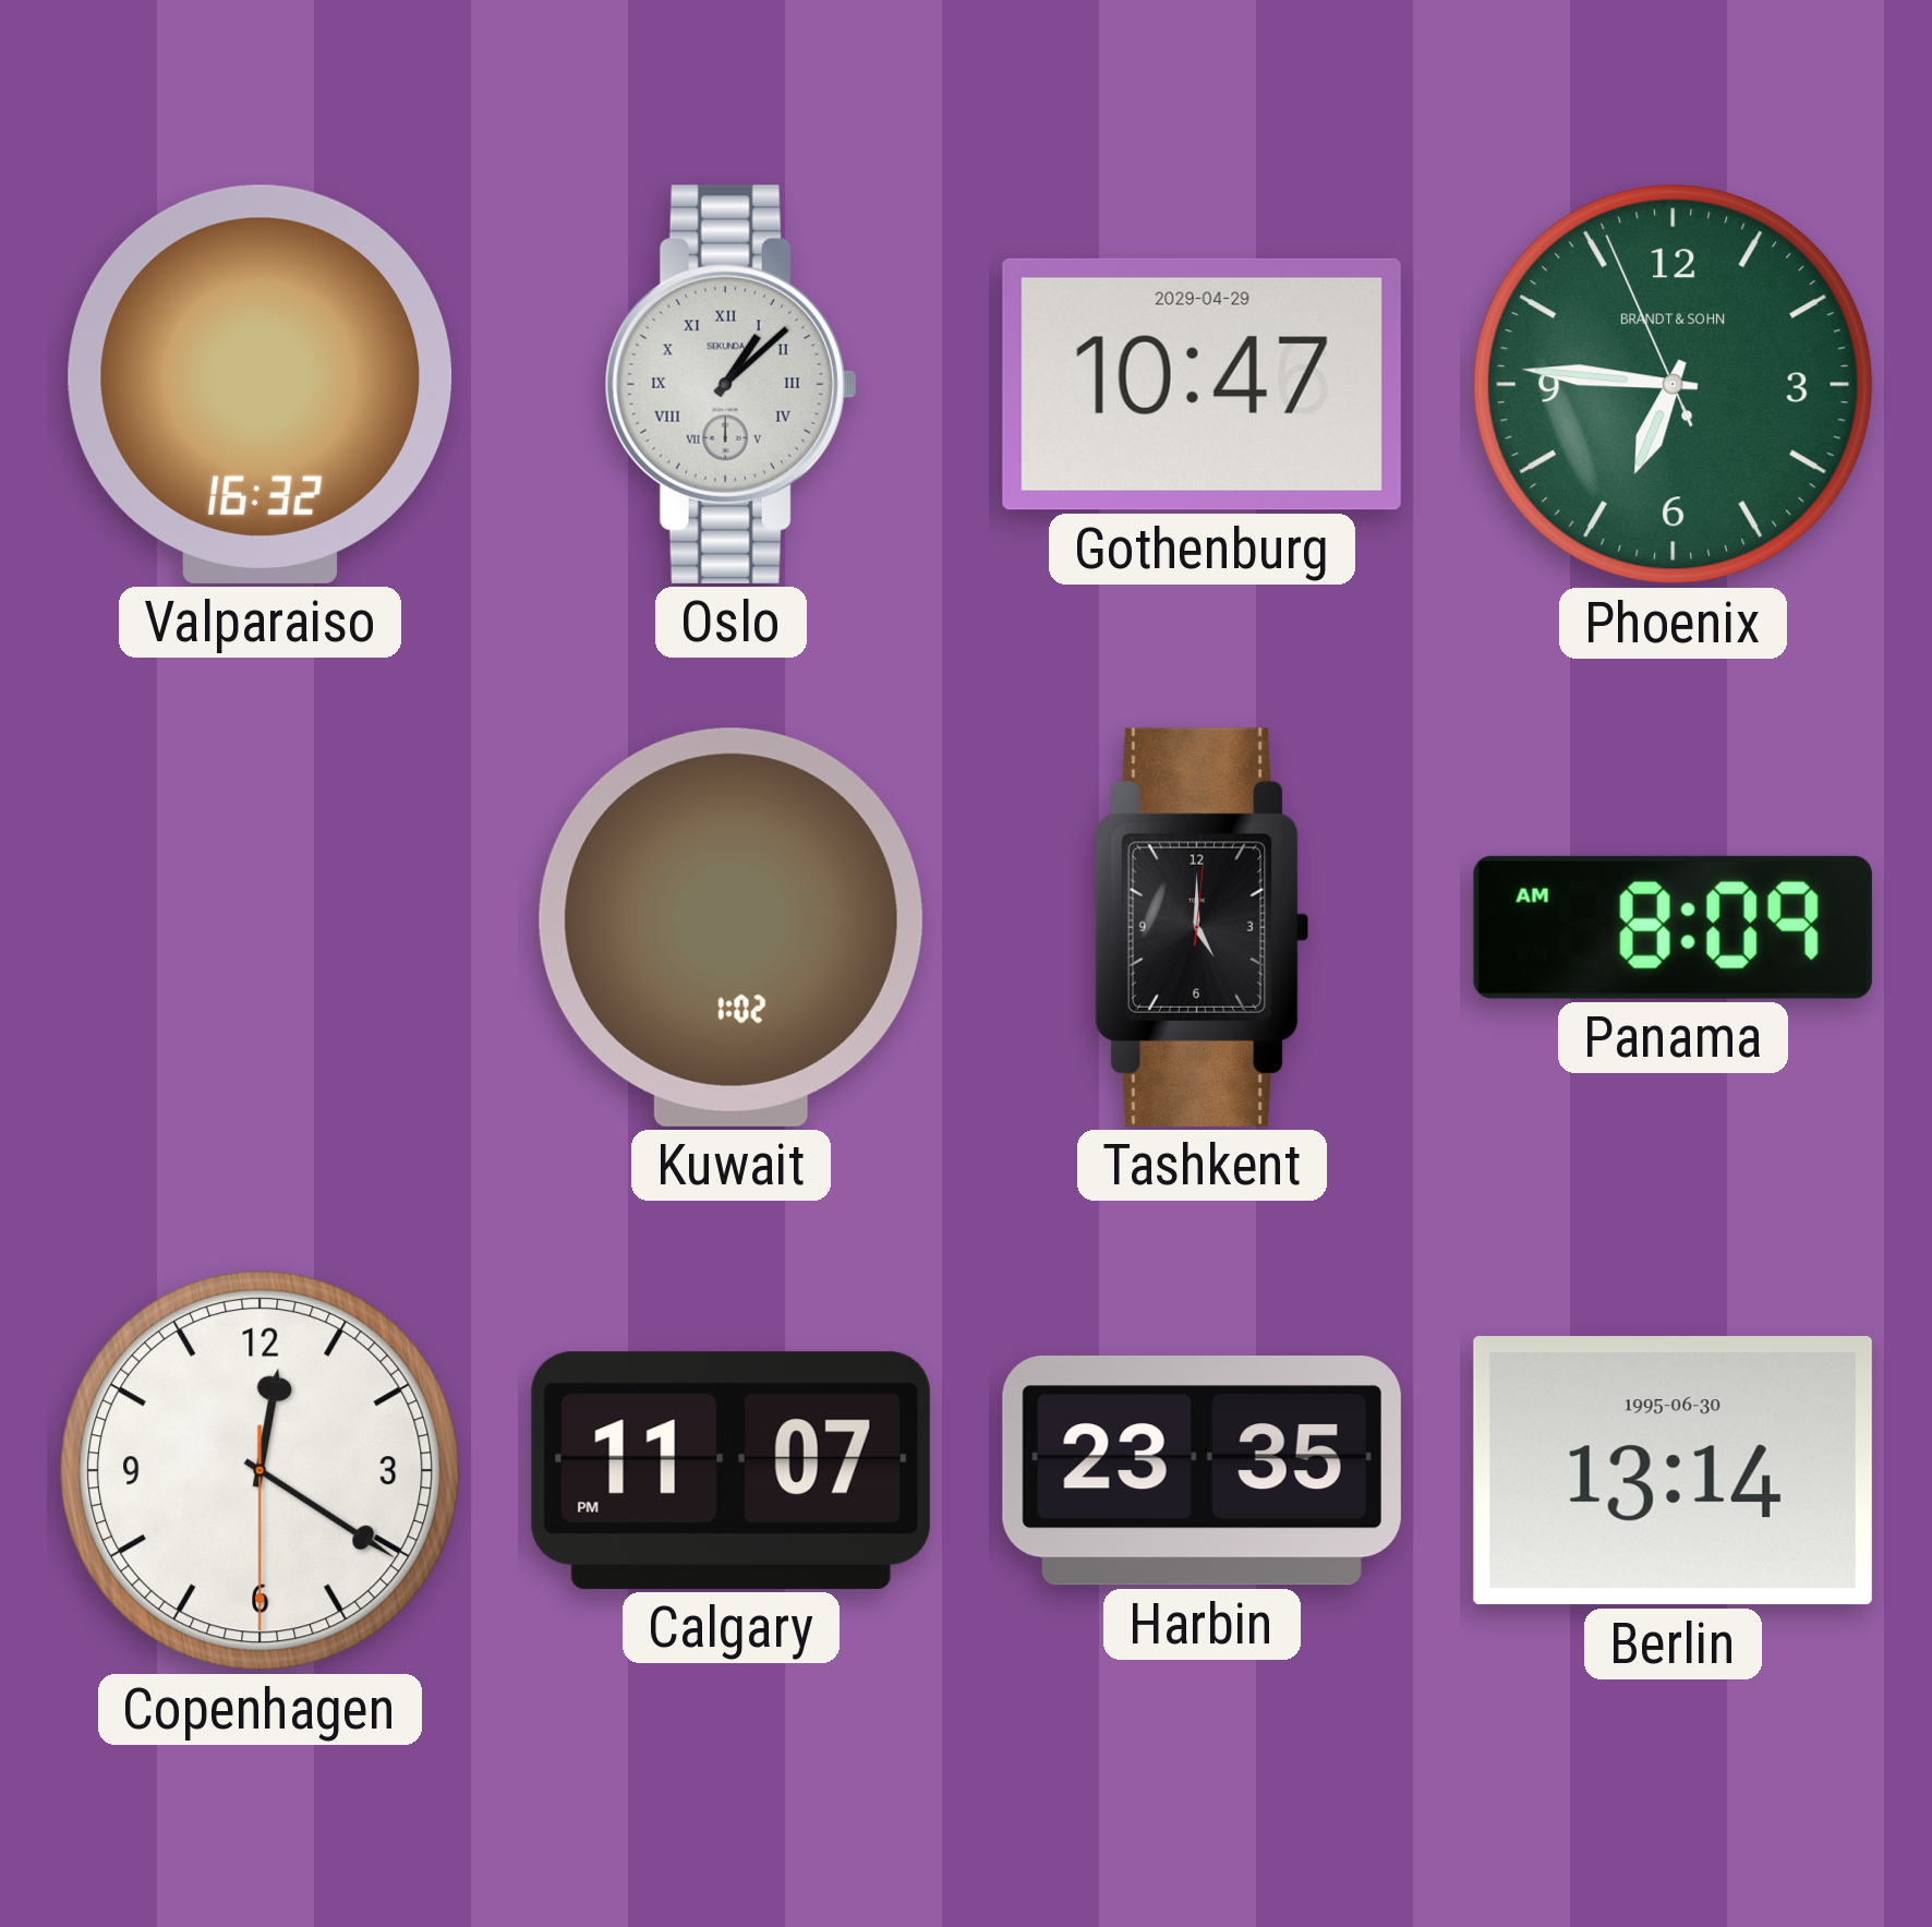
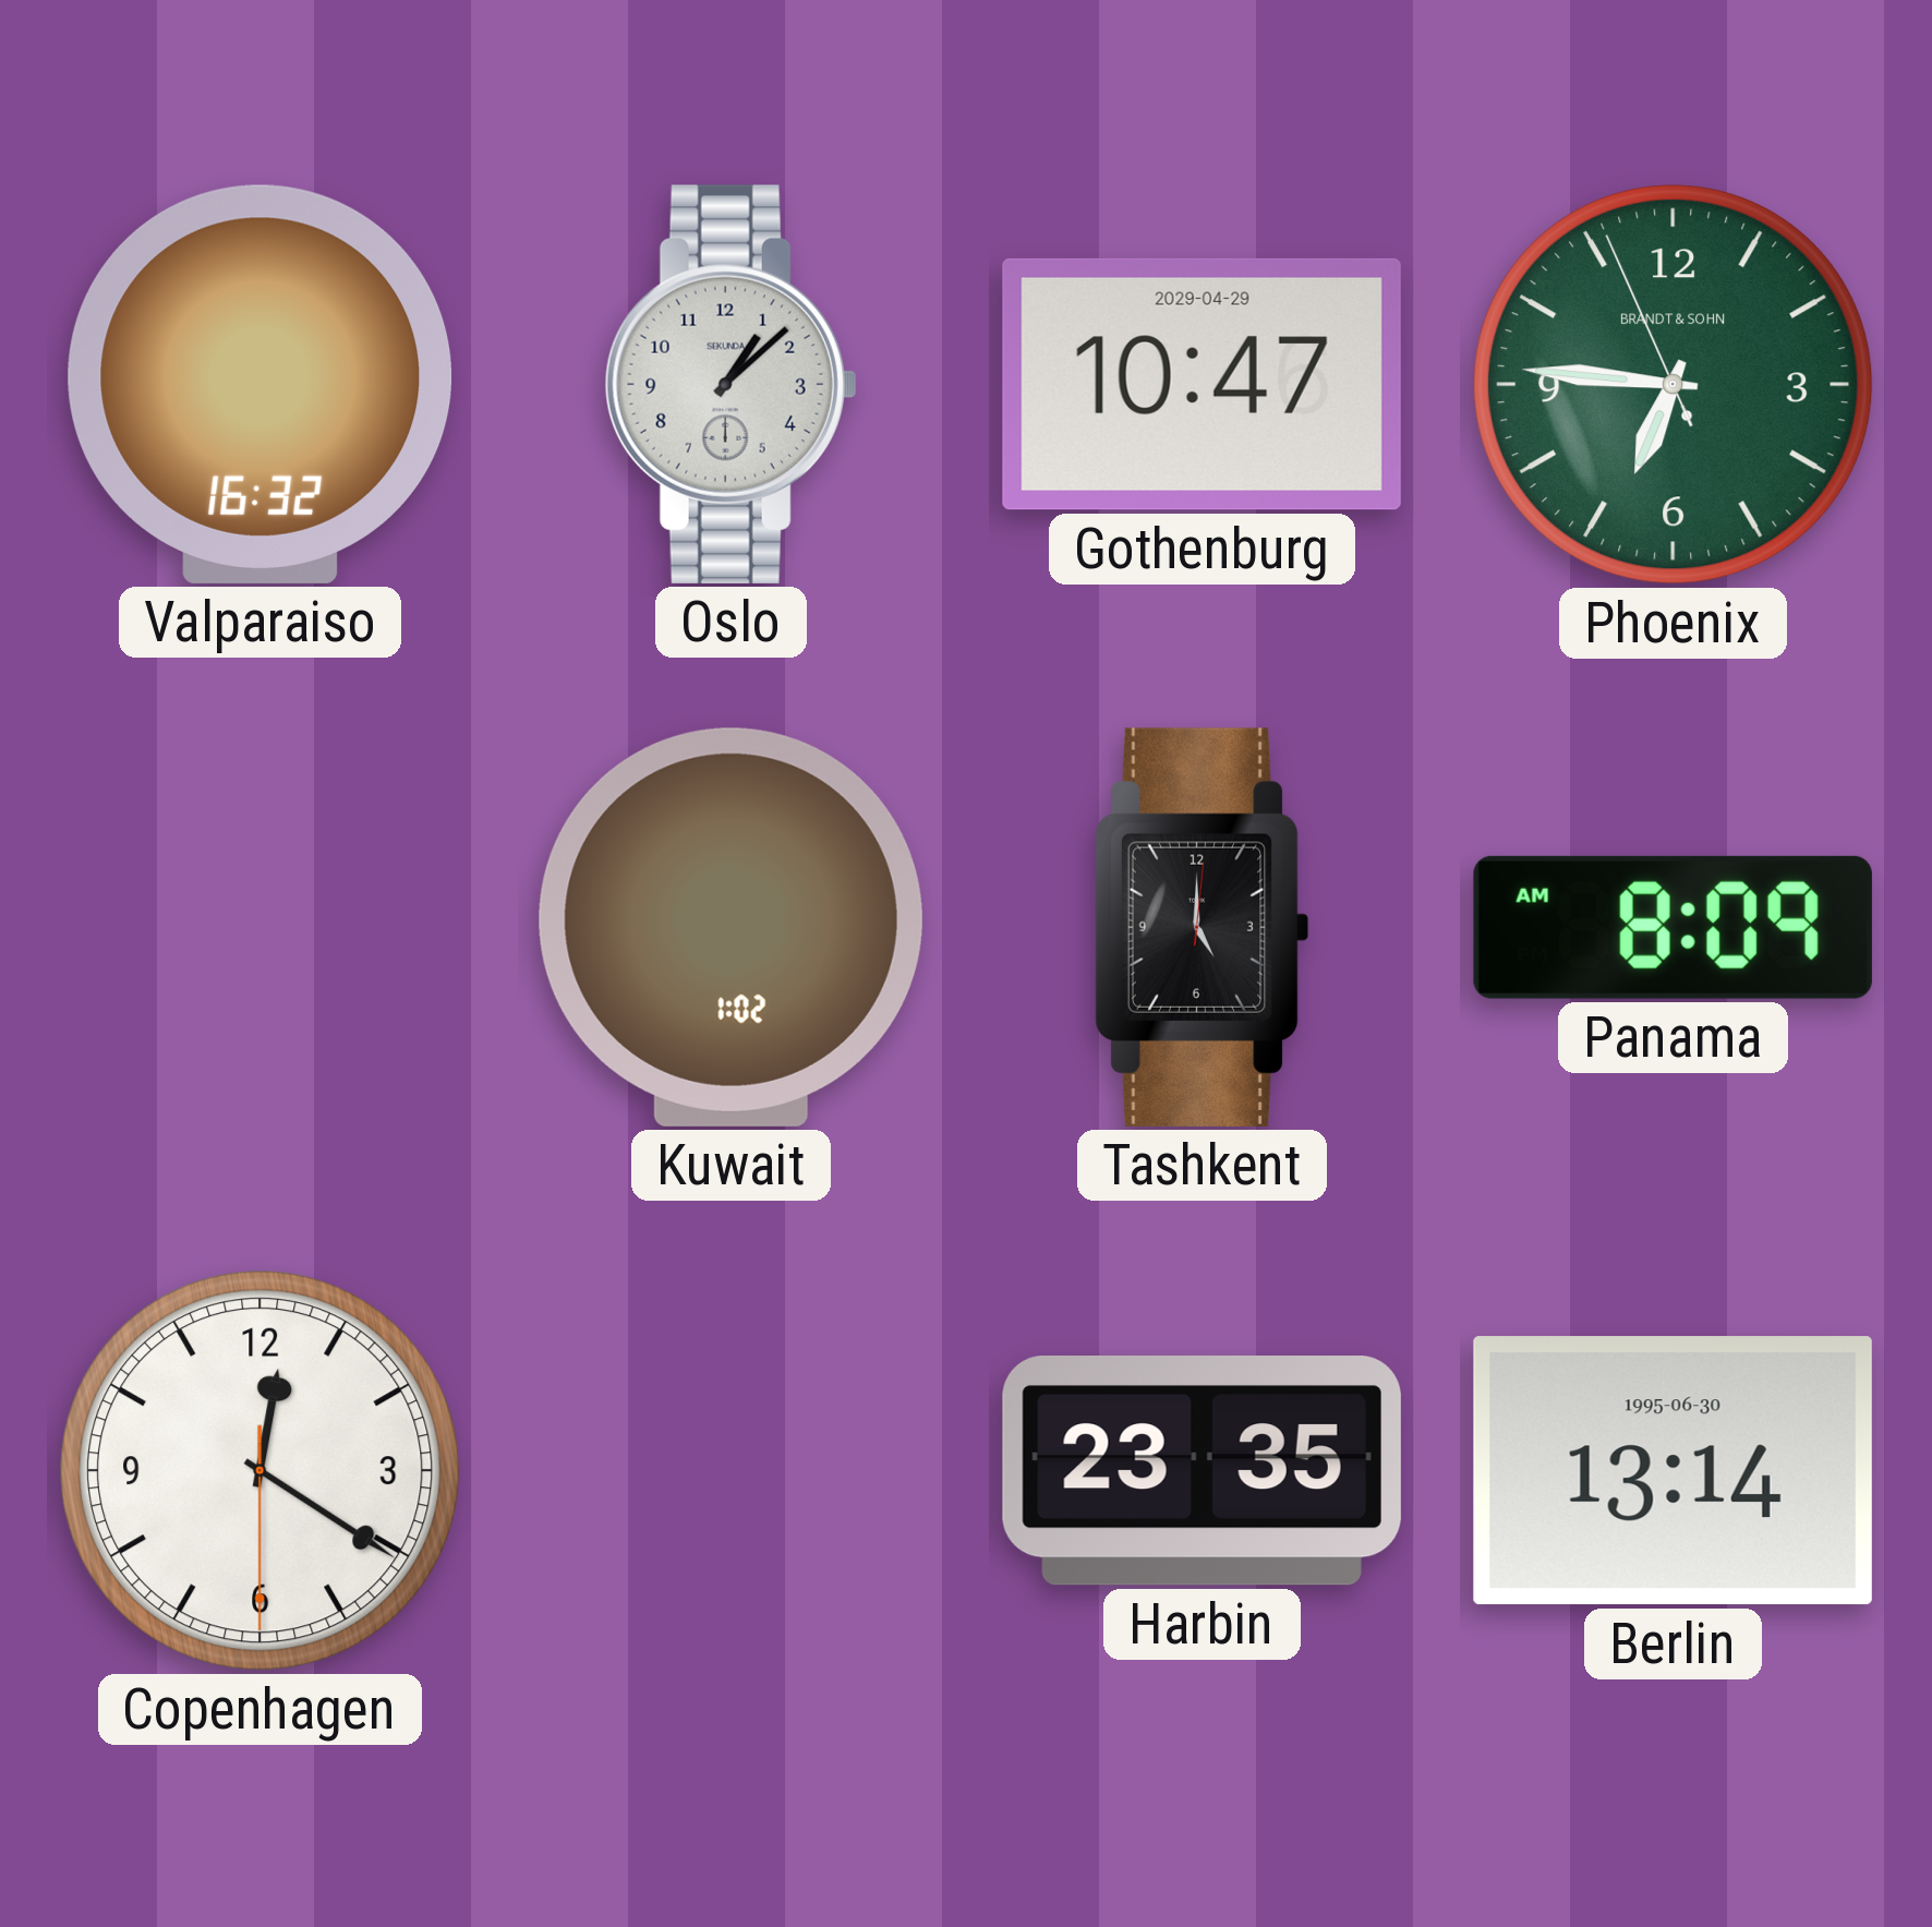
Oslo numerals: Roman -> Arabic (730, 384)
Calgary: 11:07 -> none (730, 1470)
